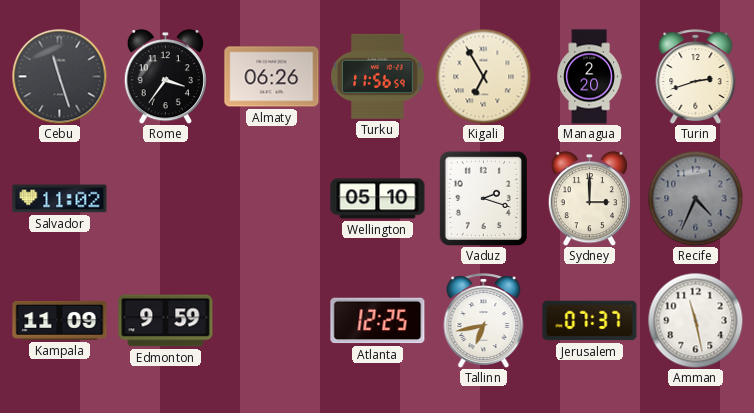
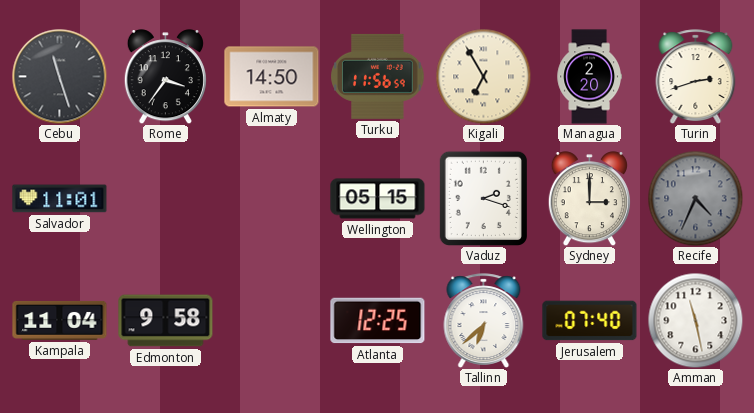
Almaty: 06:26 -> 14:50 (272, 77)
Salvador: 11:02 -> 11:01 (60, 199)
Wellington: 05:10 -> 05:15 (378, 199)
Kampala: 11:09 -> 11:04 (60, 320)
Edmonton: 9:59 -> 9:58 (166, 321)
Tallinn: 6:43 -> 6:38 (484, 320)
Jerusalem: 07:37 -> 07:40 (590, 321)
